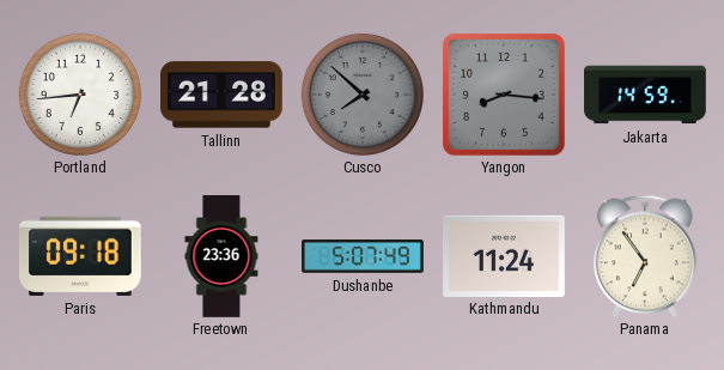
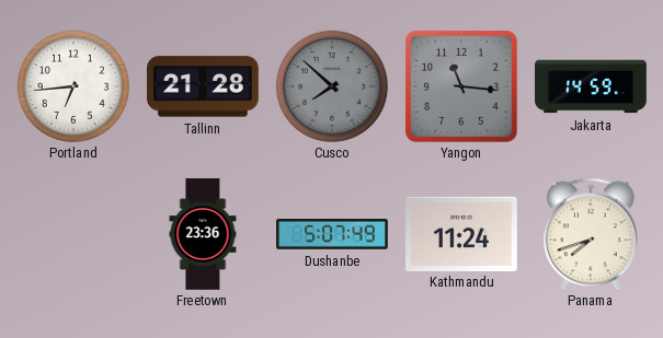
Yangon: 8:16 -> 11:16 (461, 86)
Paris: 09:18 -> none (80, 256)
Panama: 6:54 -> 7:42 (592, 234)
